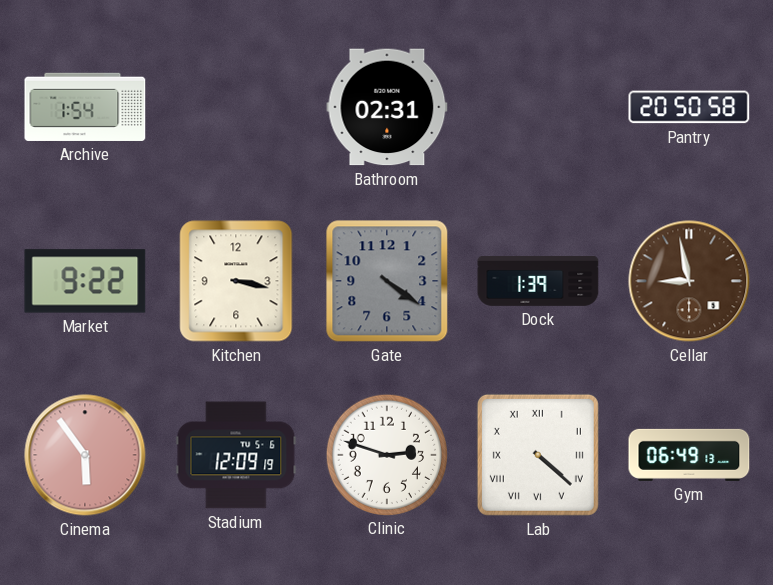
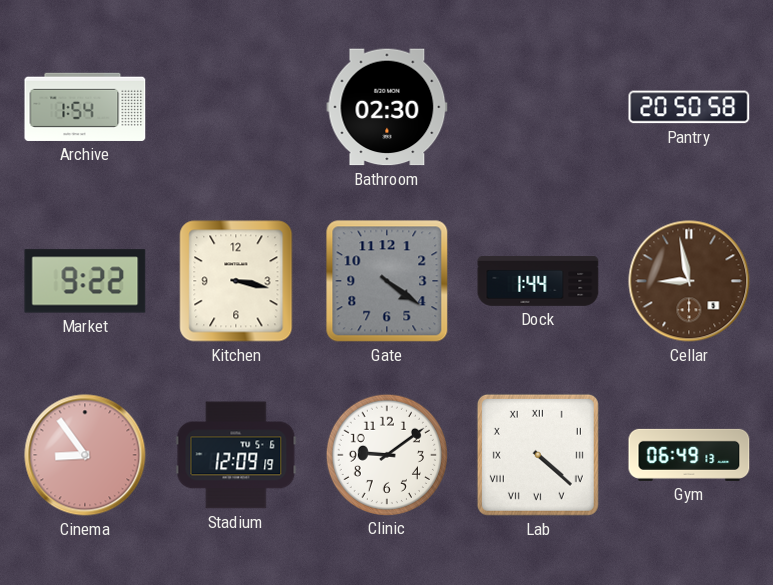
Bathroom: 02:31 -> 02:30 (387, 107)
Dock: 1:39 -> 1:44 (538, 282)
Cinema: 5:54 -> 8:54 (85, 455)
Clinic: 2:48 -> 9:09 (386, 454)
